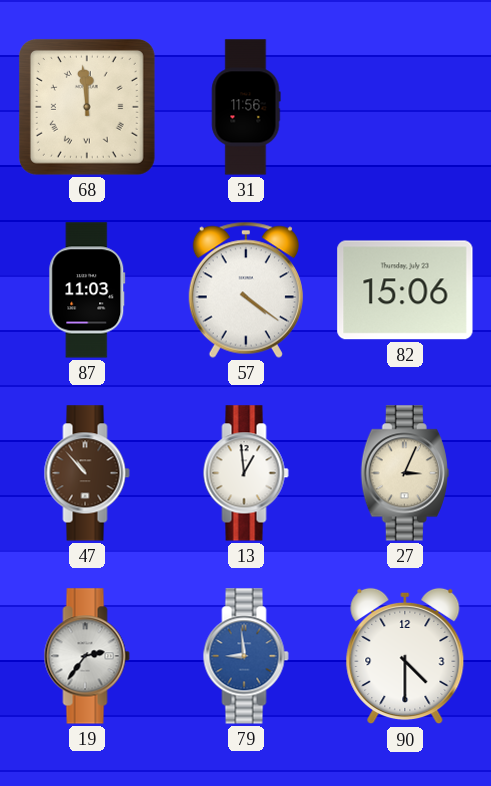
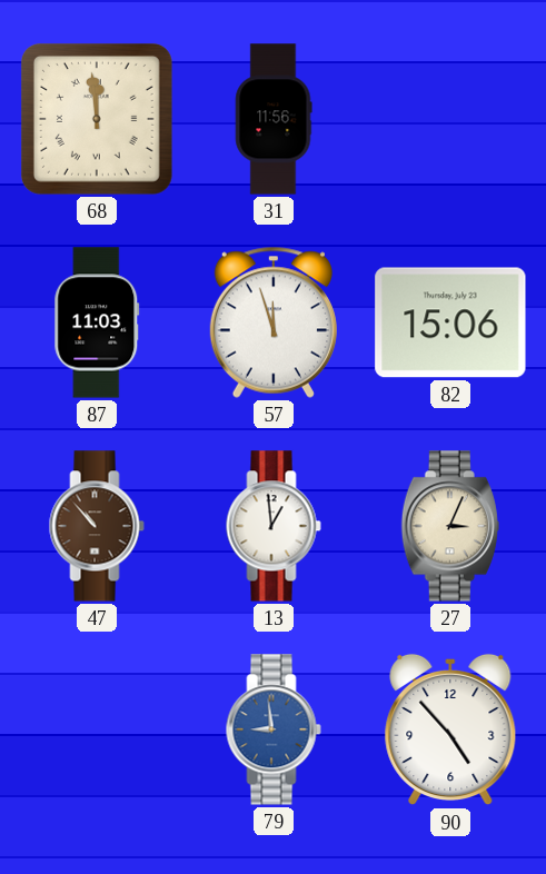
57: 4:21 -> 11:57 (274, 322)
19: 2:36 -> none (87, 656)
90: 4:30 -> 4:53 (450, 729)
